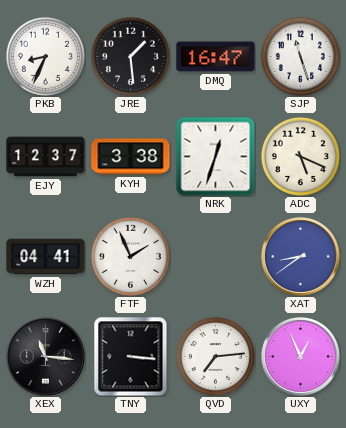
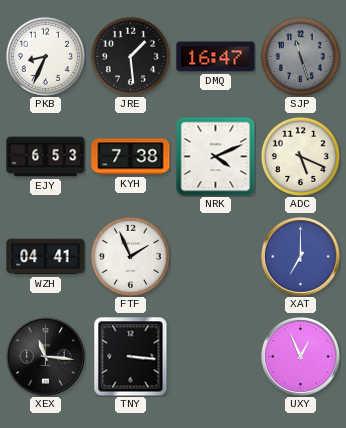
SJP dial: white -> grey (300, 56)
EJY: 12:37 -> 6:53 (46, 157)
KYH: 3:38 -> 7:38 (131, 157)
NRK: 12:33 -> 4:11 (215, 156)
XAT: 8:39 -> 7:00 (301, 257)
QVD: 7:14 -> none (215, 356)
